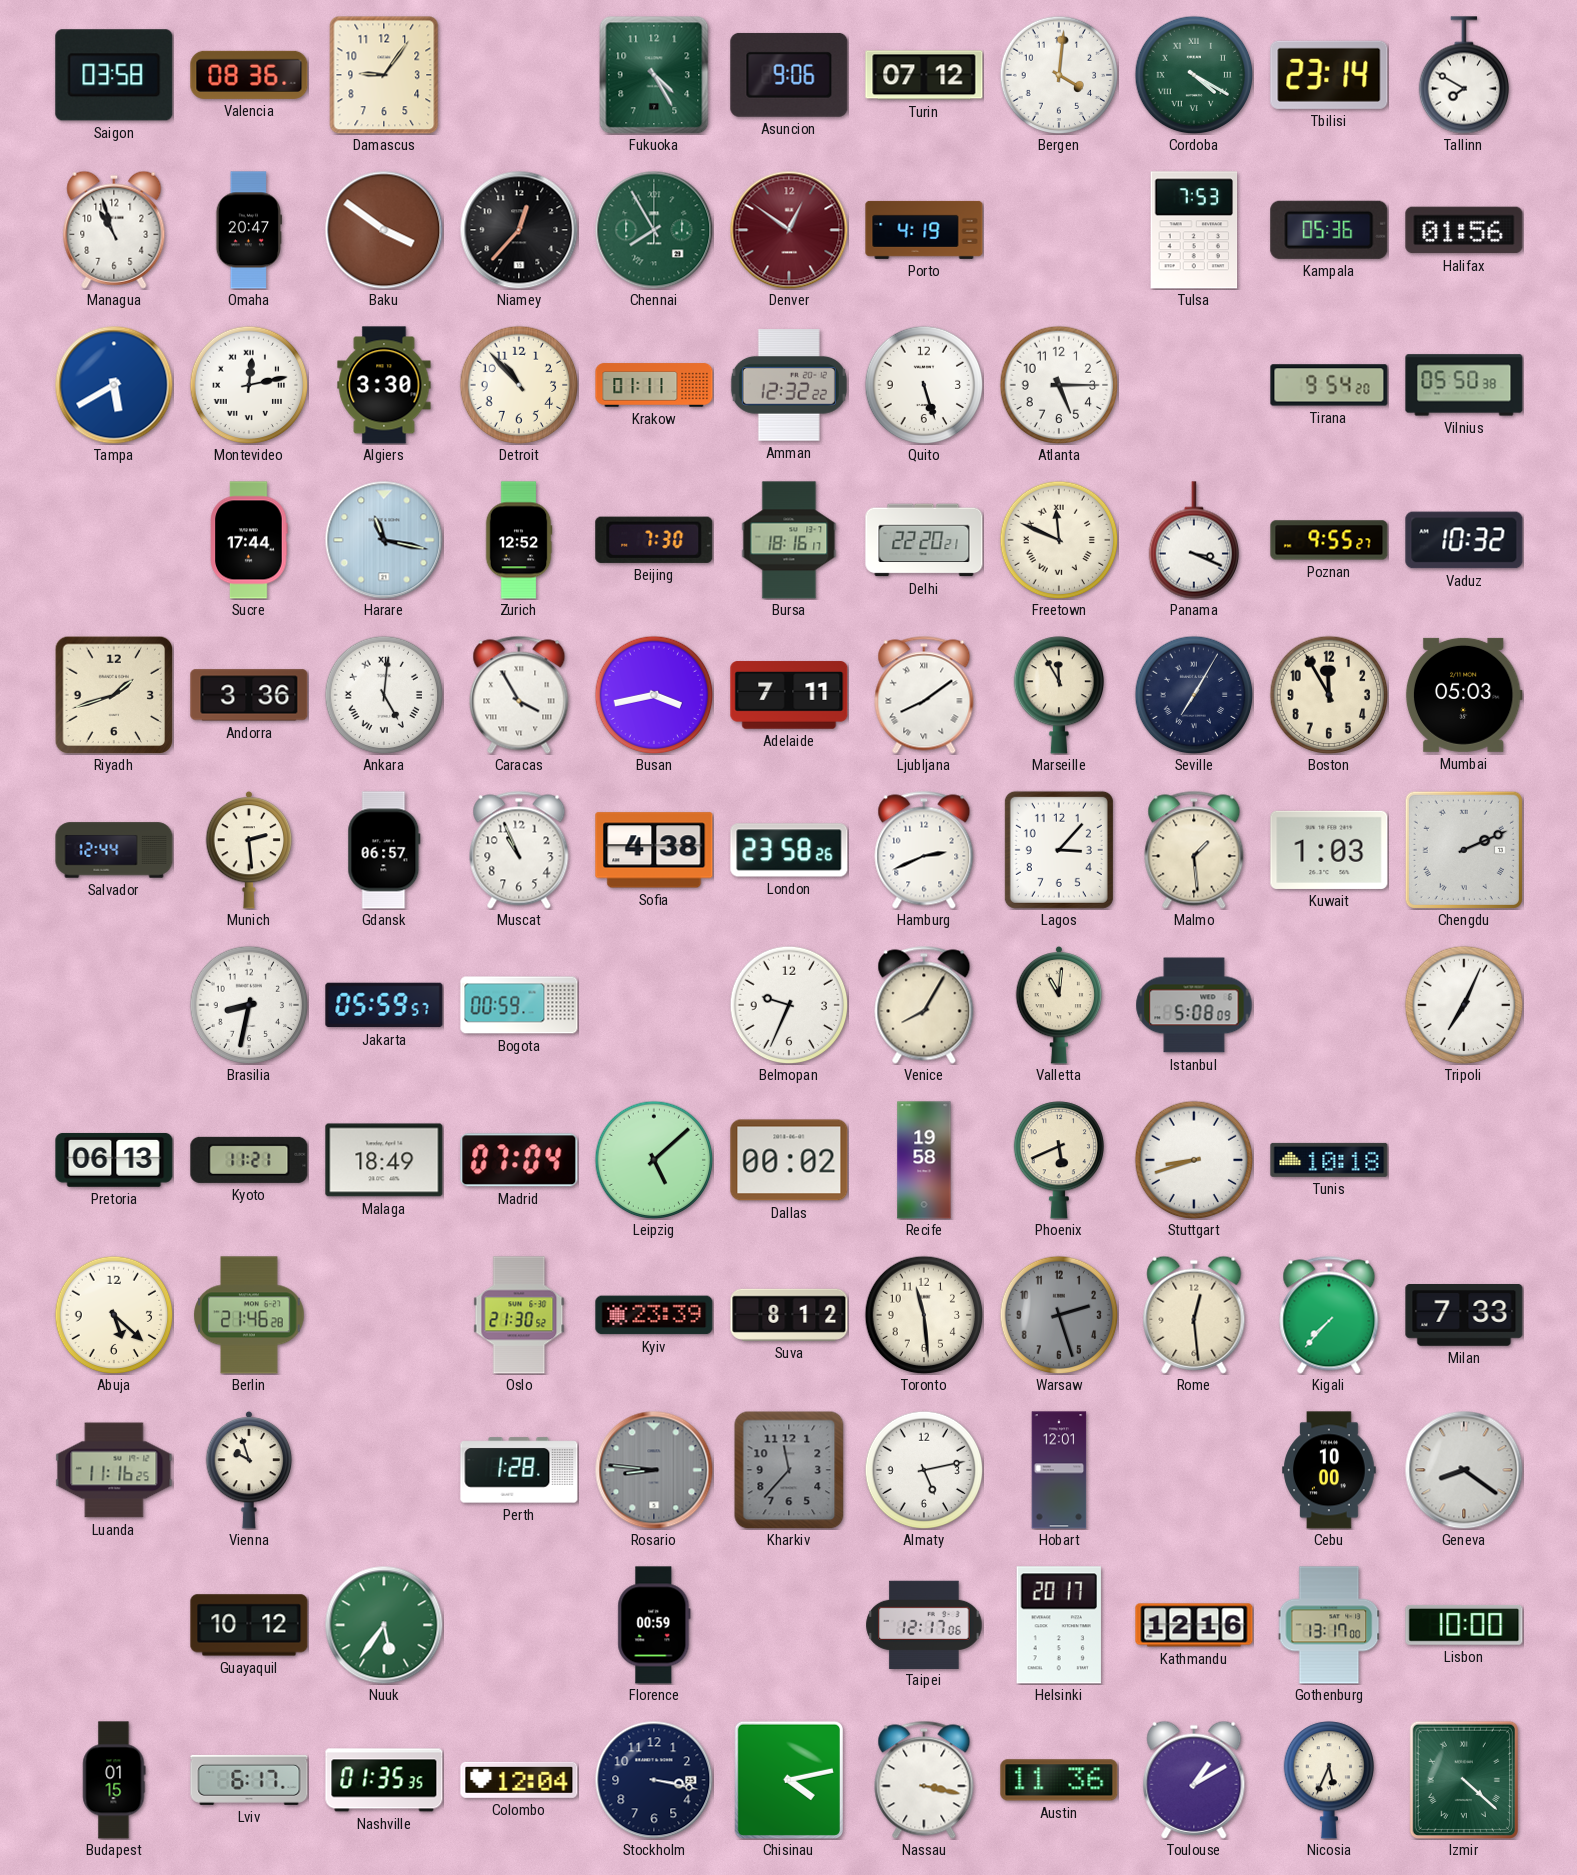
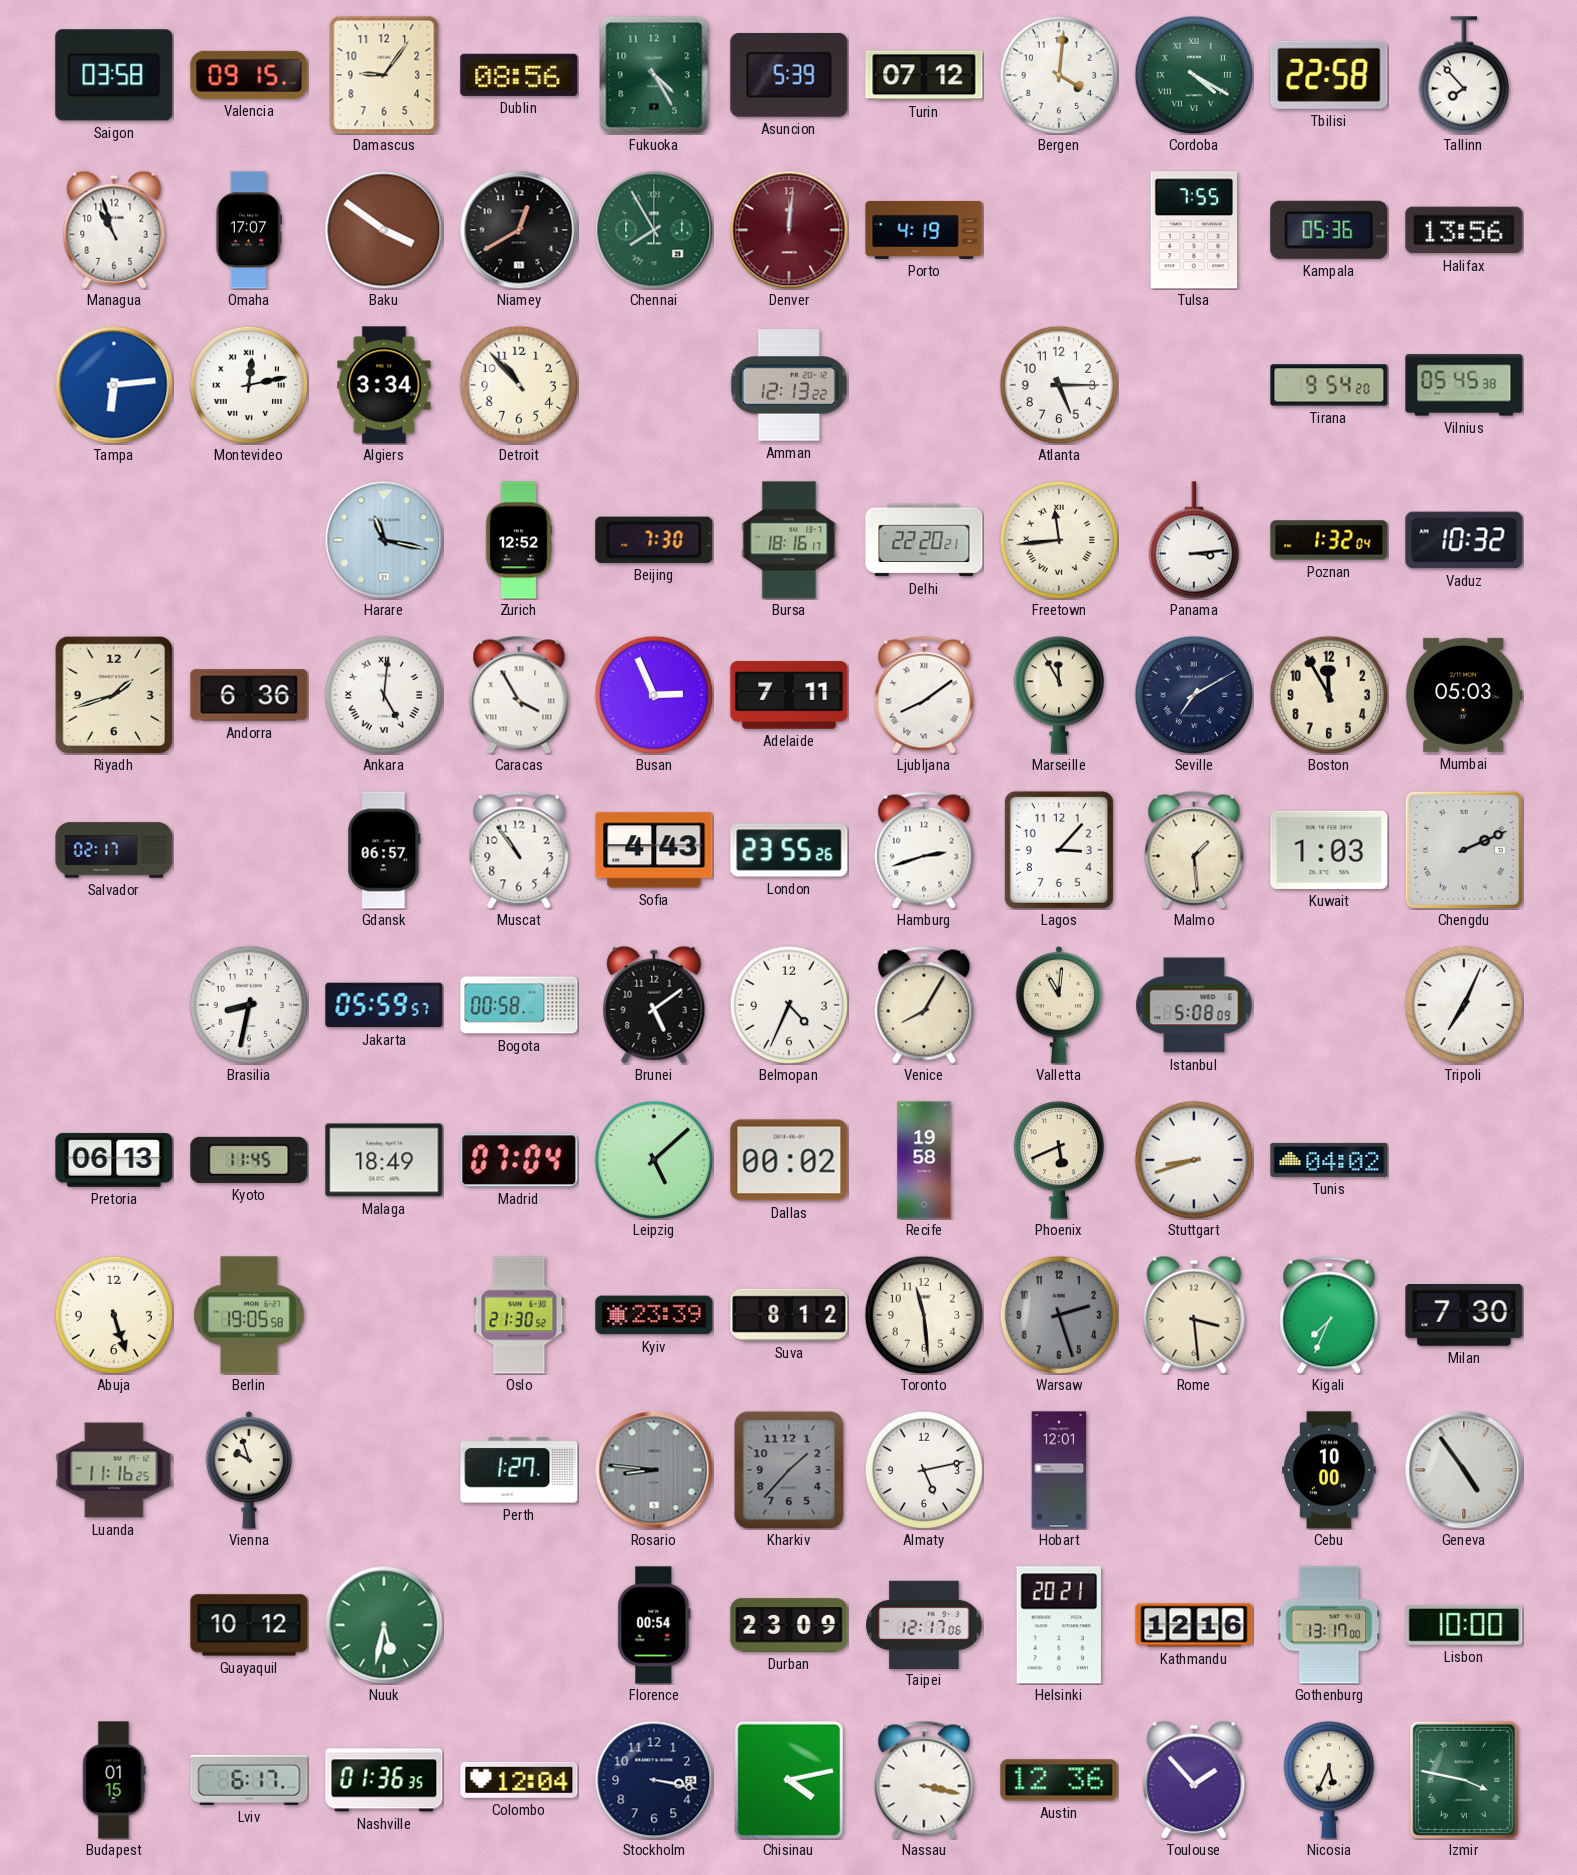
Valencia: 08:36 -> 09:15 (249, 75)
Dublin: none -> 08:56 (519, 75)
Asuncion: 9:06 -> 5:39 (789, 75)
Tbilisi: 23:14 -> 22:58 (1329, 75)
Tallinn: 7:50 -> 7:53 (1463, 75)
Omaha: 20:47 -> 17:07 (249, 230)
Niamey: 12:37 -> 12:40 (519, 230)
Denver: 12:51 -> 12:01 (789, 230)
Tulsa: 7:53 -> 7:55 (1194, 230)
Halifax: 01:56 -> 13:56 (1464, 230)
Tampa: 5:40 -> 6:14 (114, 385)
Algiers: 3:30 -> 3:34 (384, 385)
Krakow: 01:11 -> none (654, 385)
Amman: 12:32 -> 12:13 (789, 385)
Quito: 5:27 -> none (924, 385)
Vilnius: 05:50 -> 05:45 (1464, 385)
Sucre: 17:44 -> none (249, 540)
Freetown: 11:49 -> 11:44 (1059, 540)
Panama: 3:19 -> 3:14 (1193, 540)
Poznan: 9:55 -> 1:32 (1329, 540)
Andorra: 3:36 -> 6:36 (249, 695)
Busan: 3:43 -> 2:56 (654, 695)
Seville: 7:05 -> 7:10 (1194, 695)
Salvador: 12:44 -> 02:17 (114, 850)
Munich: 2:29 -> none (249, 850)
Muscat: 10:56 -> 10:54 (519, 850)
Sofia: 4:38 -> 4:43 (654, 850)
London: 23:58 -> 23:55 (789, 850)
Hamburg: 2:41 -> 2:42 (924, 850)
Bogota: 00:59 -> 00:58 (519, 1005)
Brunei: none -> 5:09 (654, 1005)
Belmopan: 9:34 -> 4:34 (789, 1005)
Kyoto: 11:21 -> 11:45 (249, 1160)
Tunis: 10:18 -> 04:02 (1329, 1160)
Abuja: 5:22 -> 5:27 (114, 1315)
Berlin: 21:46 -> 19:05 (249, 1315)
Rome: 12:29 -> 3:29 (1194, 1315)
Kigali: 7:37 -> 7:34 (1329, 1315)
Milan: 7:33 -> 7:30 (1464, 1316)
Perth: 1:28 -> 1:27 (519, 1470)
Kharkiv: 11:37 -> 1:37 (789, 1470)
Geneva: 8:21 -> 4:54 (1464, 1470)
Nuuk: 5:36 -> 5:32 (384, 1625)
Florence: 00:59 -> 00:54 (654, 1625)
Durban: none -> 23:09 (789, 1625)
Helsinki: 20:17 -> 20:21 (1059, 1625)
Nashville: 01:35 -> 01:36 (384, 1780)
Austin: 11:36 -> 12:36 (1059, 1780)
Toulouse: 1:10 -> 1:53 (1194, 1780)
Izmir: 4:22 -> 3:47 (1464, 1779)
